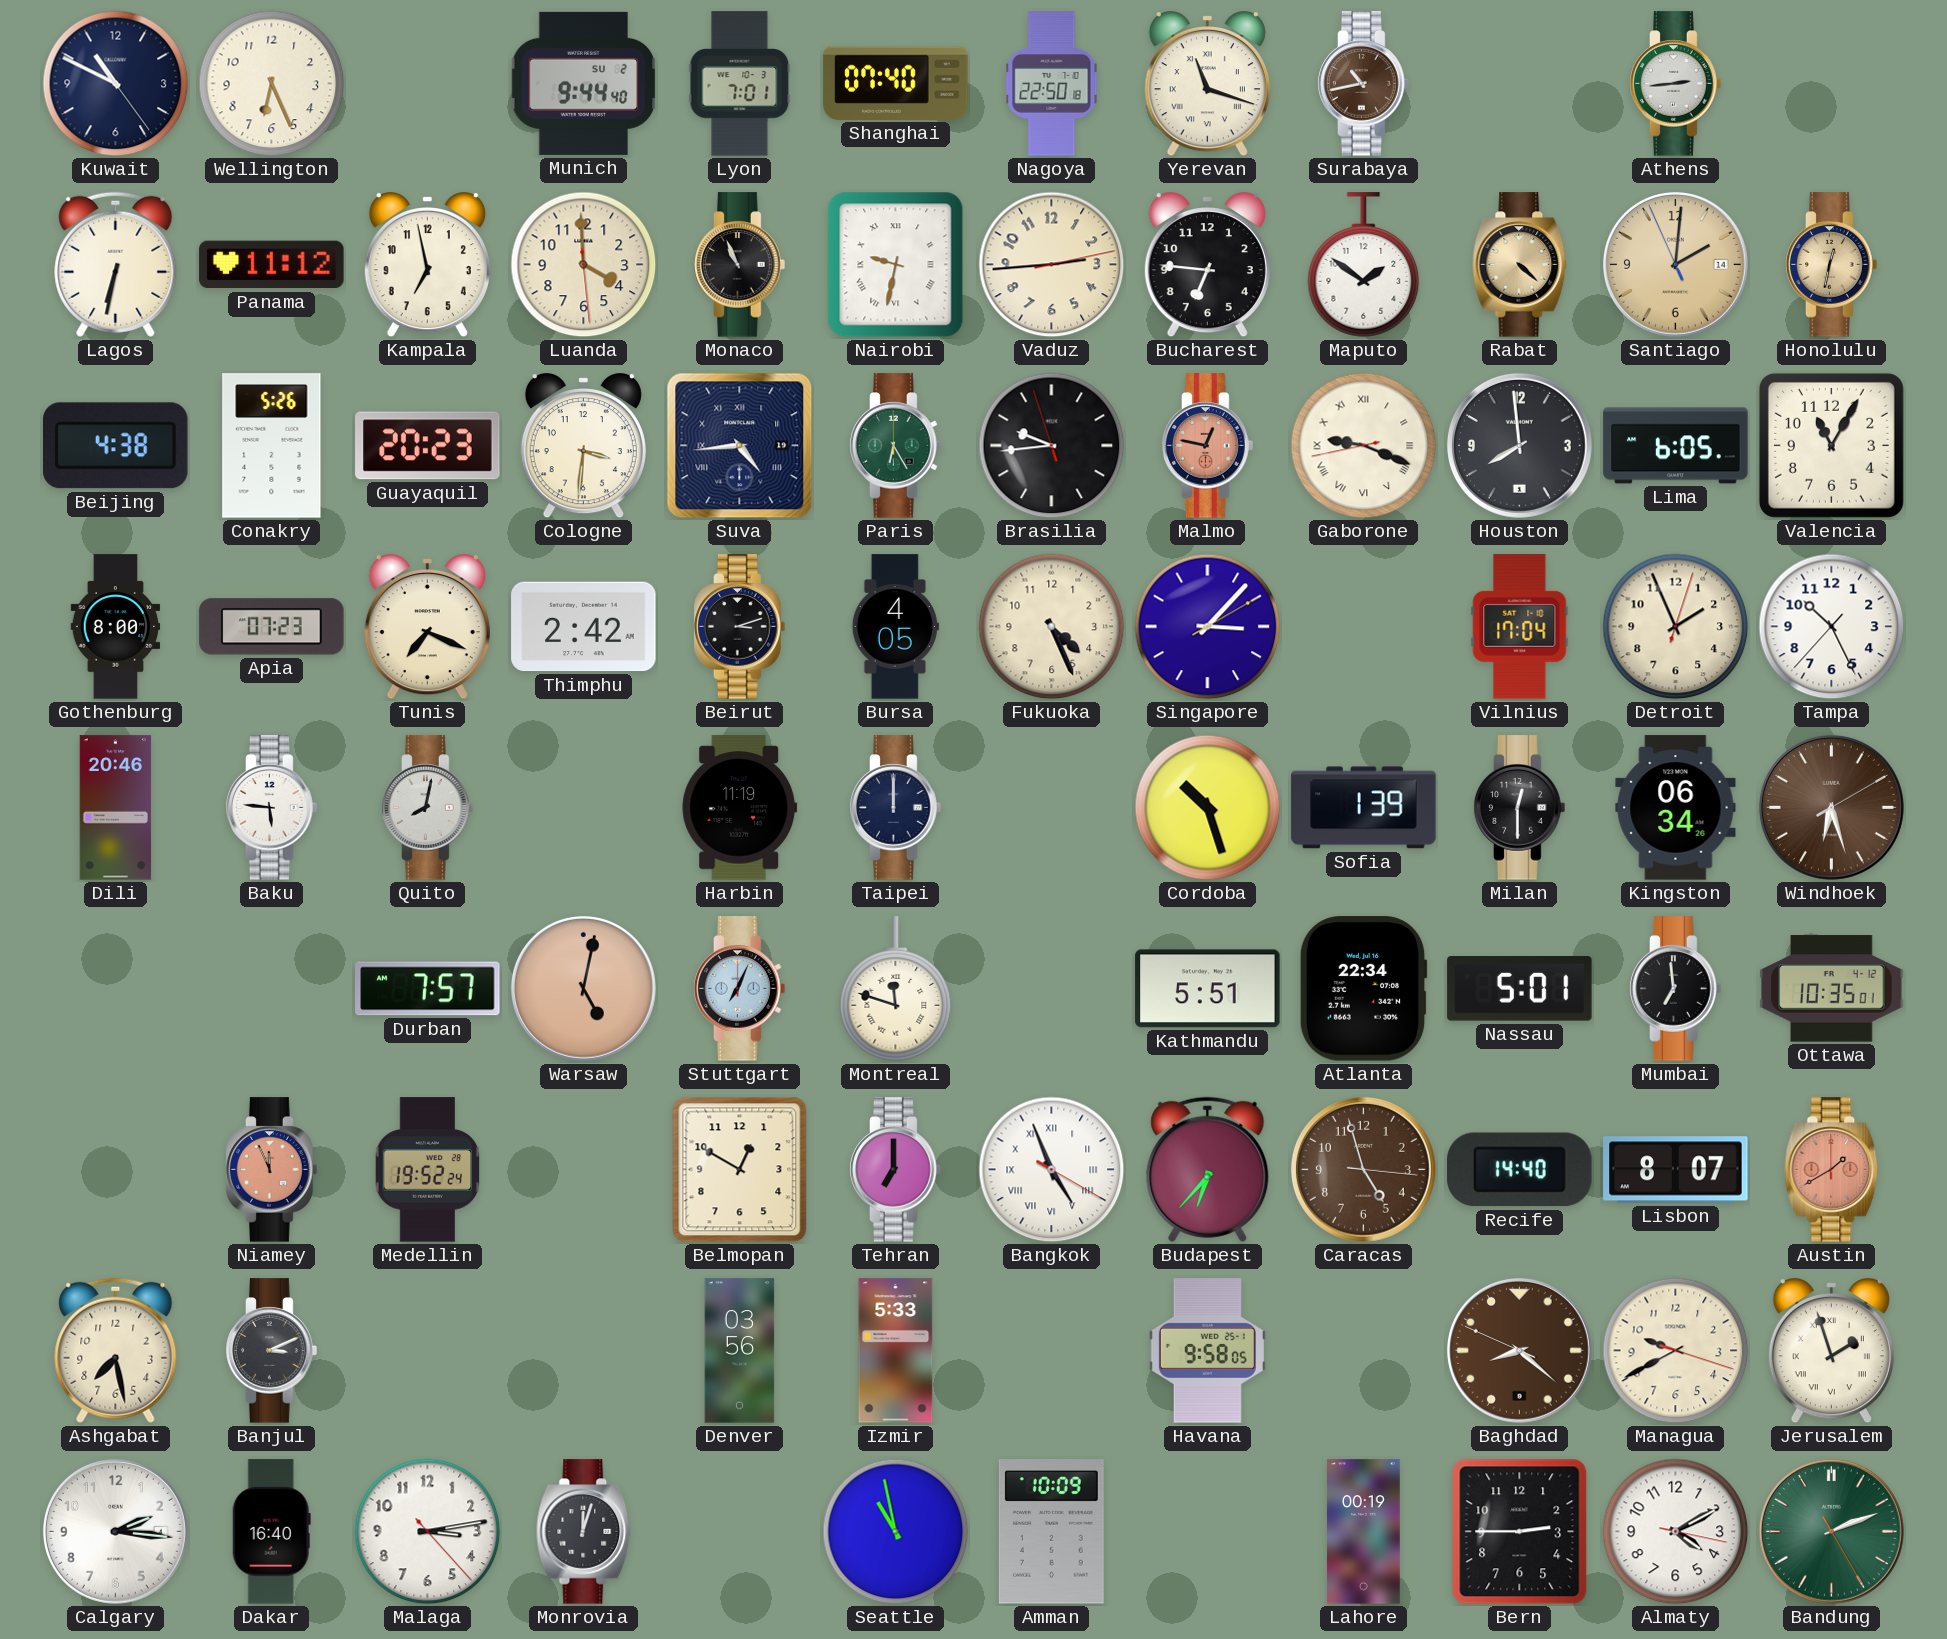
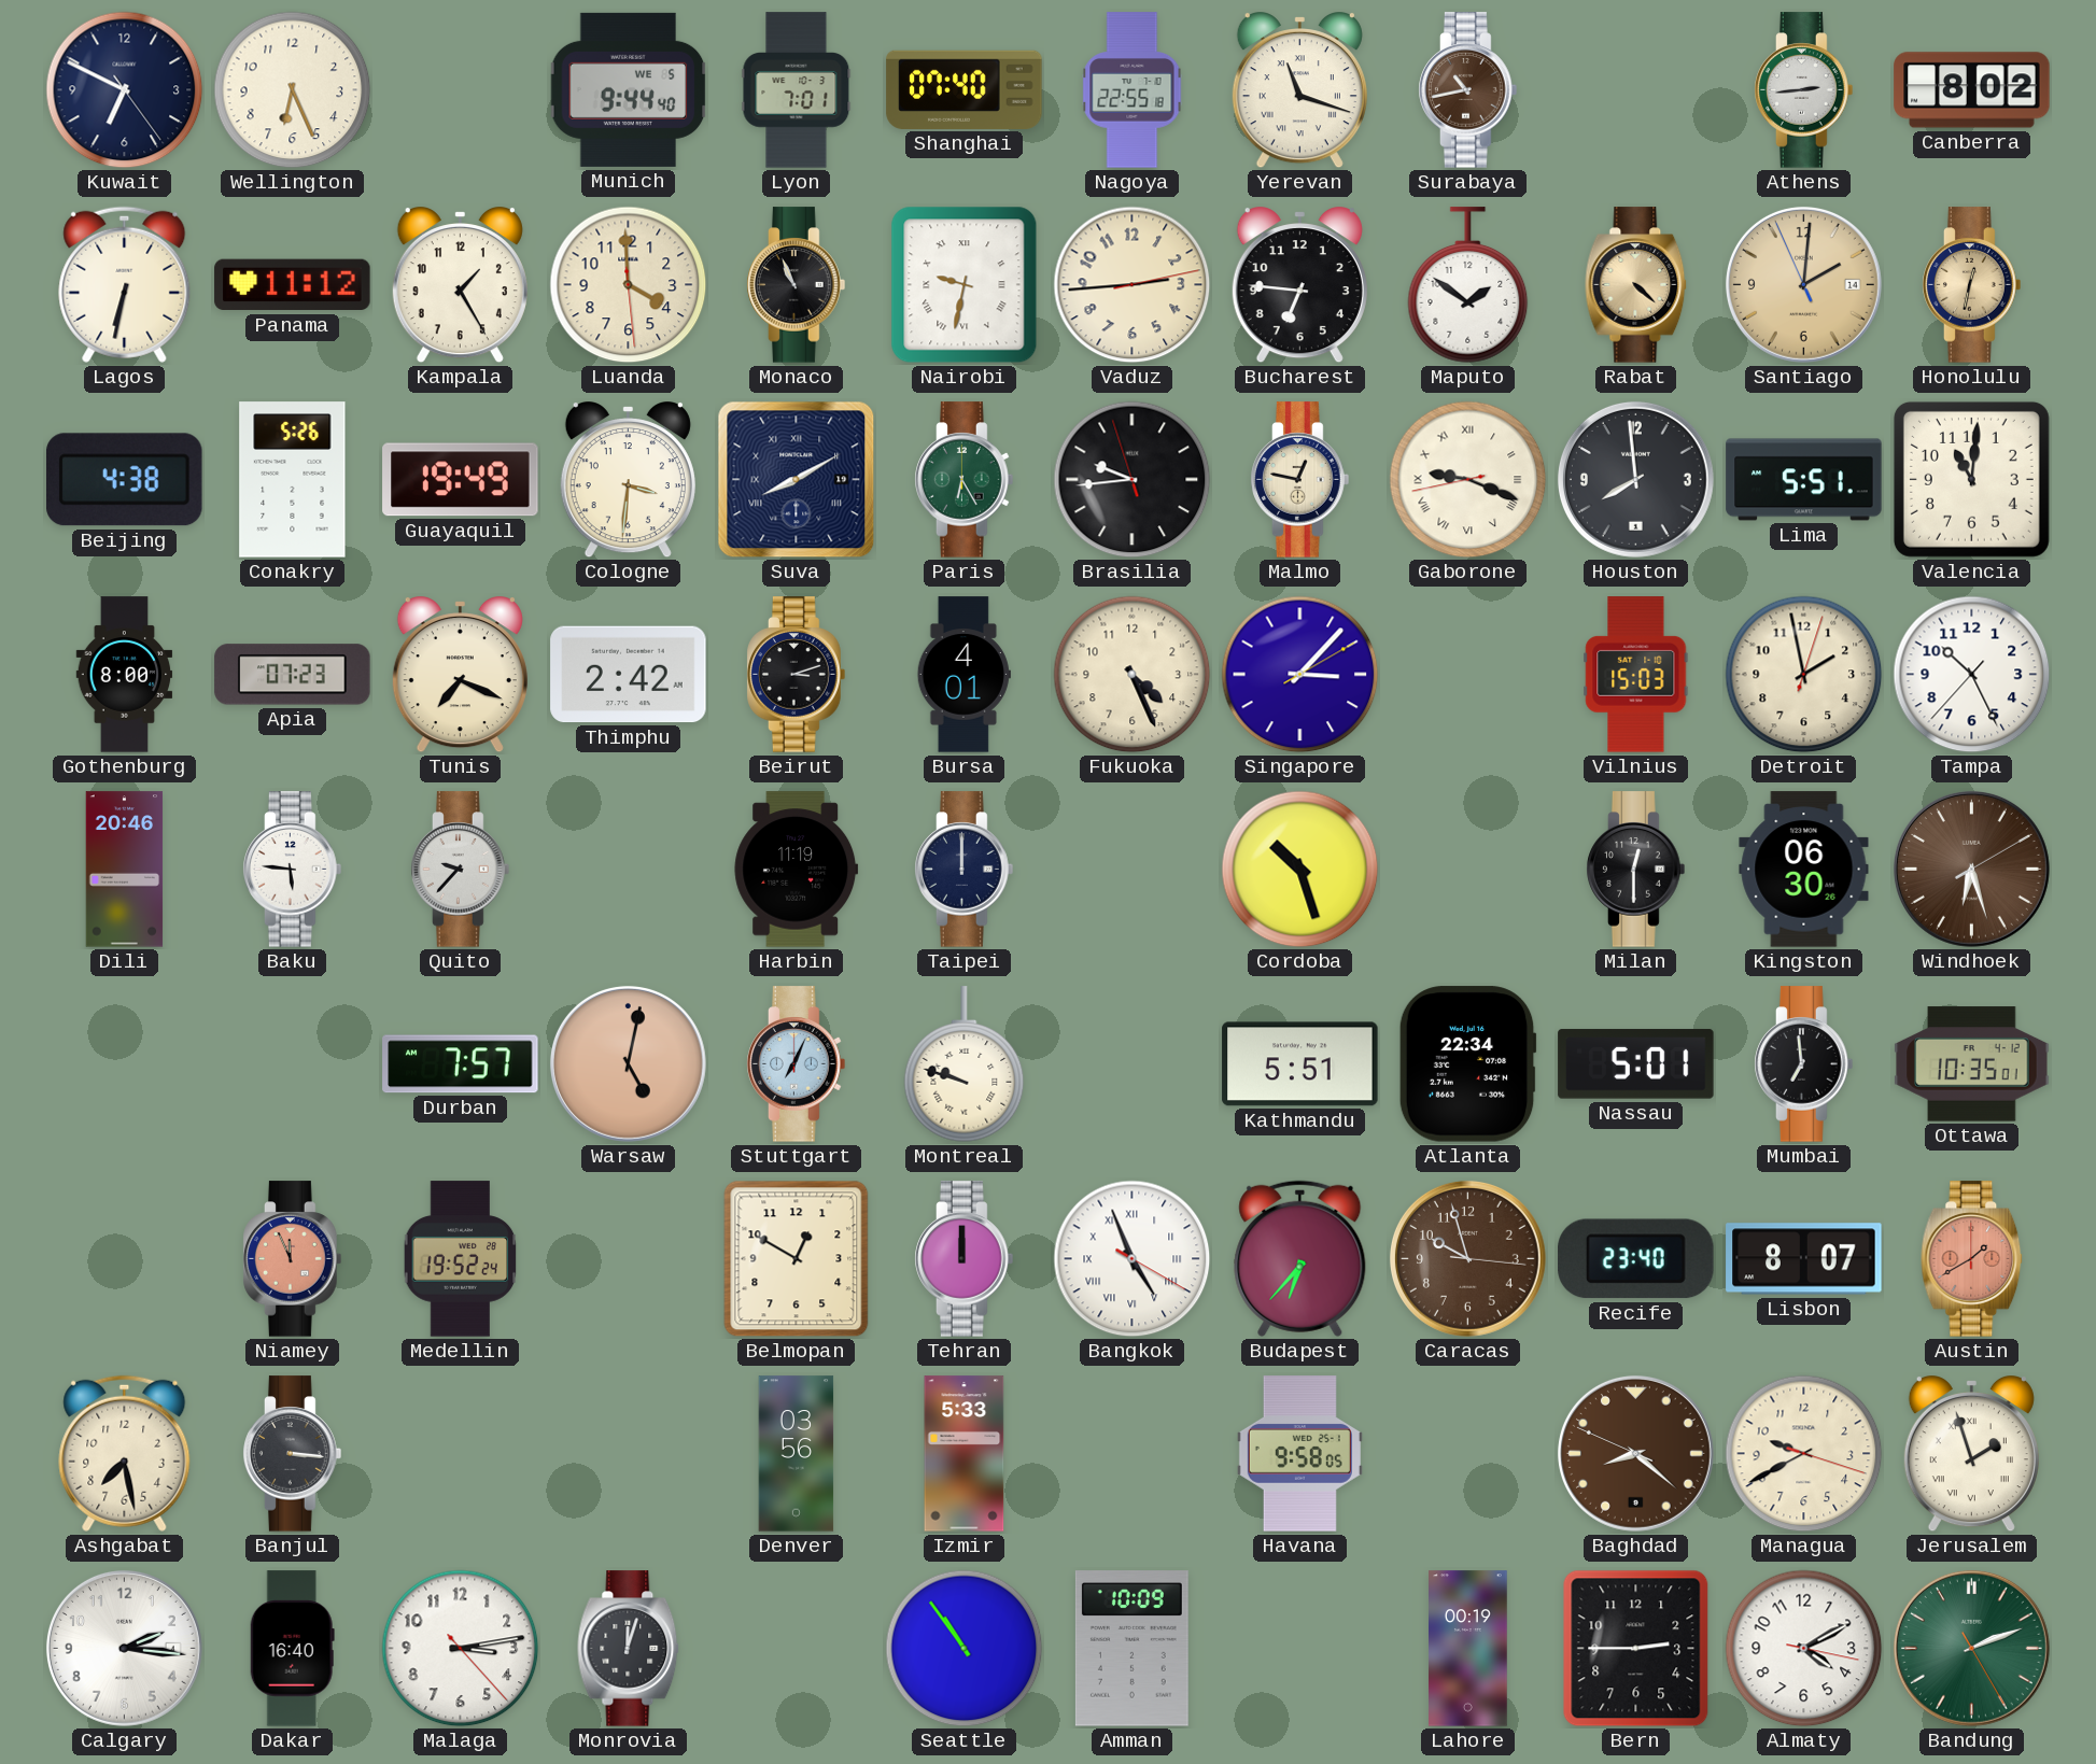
Kuwait: 10:49 -> 6:49 (125, 90)
Munich date: SU 2 -> WE 5 (629, 89)
Nagoya: 22:50 -> 22:55 (1133, 90)
Canberra: none -> 8:02 (1972, 90)
Kampala: 6:58 -> 1:25 (460, 286)
Guayaquil: 20:23 -> 19:49 (461, 480)
Suva: 4:44 -> 8:10 (797, 480)
Malmo dial: salmon -> cream (1300, 480)
Lima: 6:05 -> 5:51 (1804, 480)
Valencia: 11:05 -> 11:01 (1971, 479)
Bursa: 4:05 -> 4:01 (963, 675)
Vilnius: 17:04 -> 15:03 (1636, 675)
Detroit: 1:56 -> 1:58 (1804, 675)
Quito: 8:02 -> 9:37 (461, 870)
Sofia: 1:39 -> none (1364, 808)
Kingston: 06:34 -> 06:30 (1804, 870)
Montreal: 11:48 -> 9:48 (965, 1064)
Tehran: 7:00 -> 12:00 (965, 1259)
Caracas: 4:57 -> 9:57 (1467, 1258)
Recife: 14:40 -> 23:40 (1636, 1259)
Banjul: 3:11 -> 3:16 (293, 1454)
Seattle: 10:58 -> 10:54 (965, 1649)
